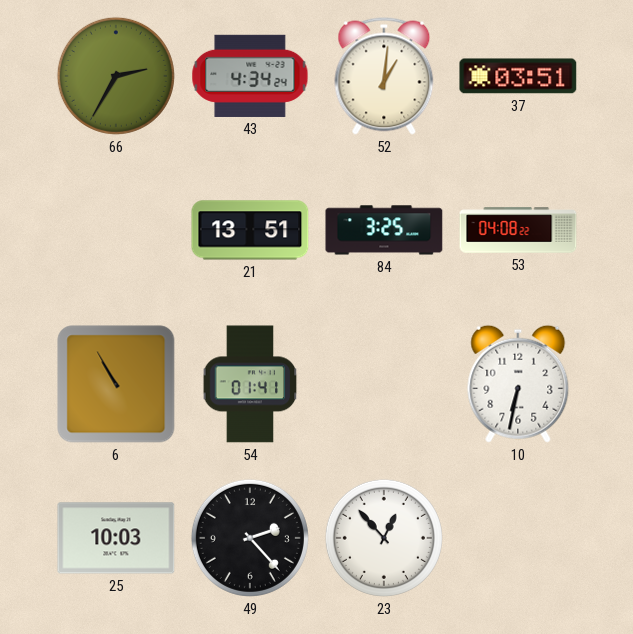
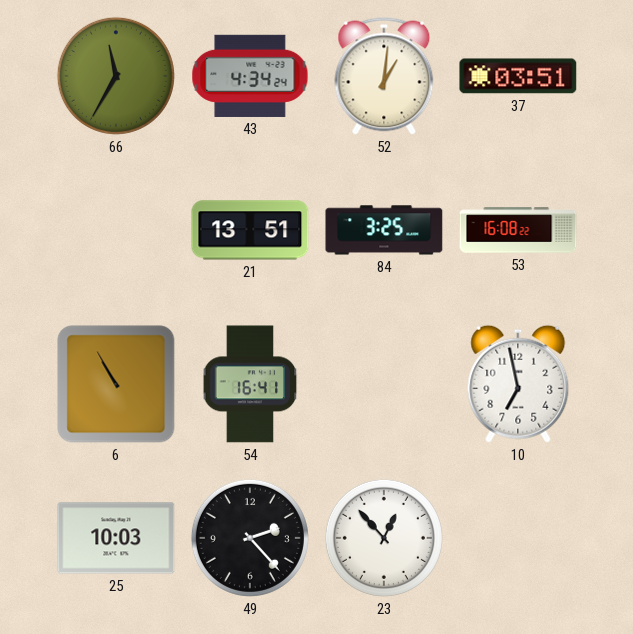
66: 2:35 -> 11:35 (116, 76)
53: 04:08 -> 16:08 (518, 230)
54: 01:41 -> 16:41 (250, 384)
10: 6:32 -> 6:58 (518, 384)
